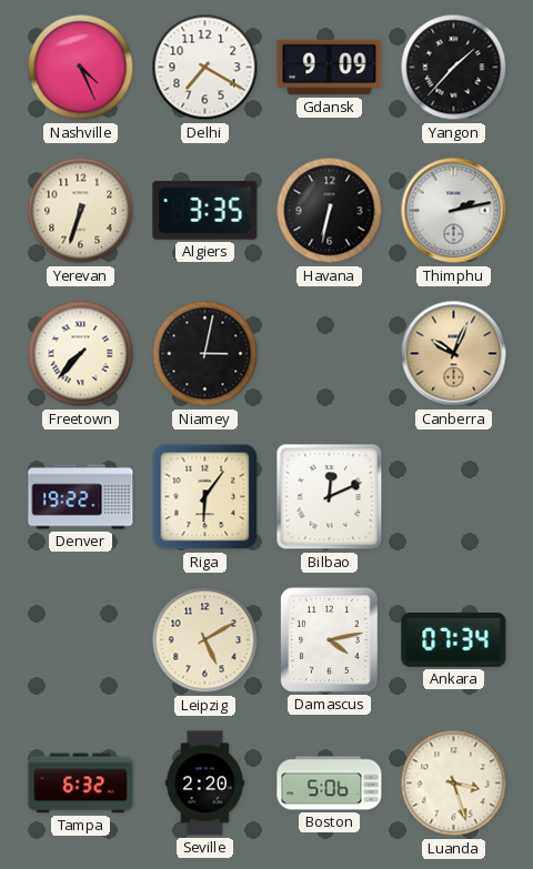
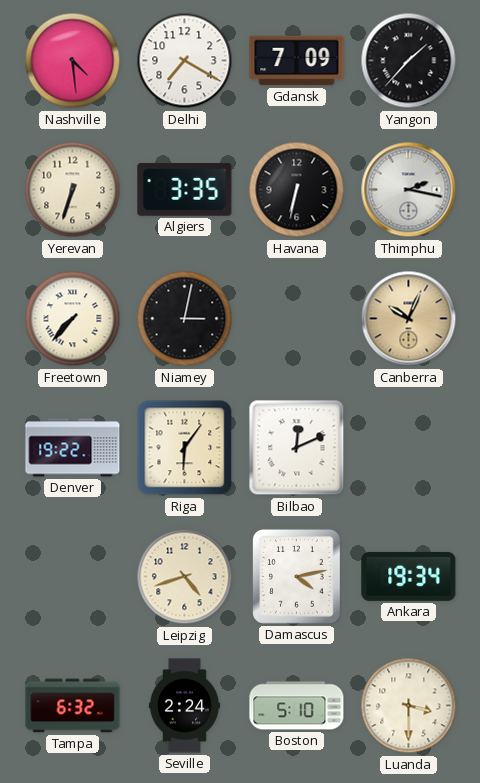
Nashville: 4:26 -> 4:29 (73, 61)
Gdansk: 9:09 -> 7:09 (297, 61)
Thimphu: 2:13 -> 2:17 (409, 190)
Leipzig: 5:10 -> 4:42 (185, 577)
Ankara: 07:34 -> 19:34 (409, 576)
Seville: 2:20 -> 2:24 (184, 706)
Boston: 5:06 -> 5:10 (297, 706)
Luanda: 3:27 -> 3:30 (409, 706)
